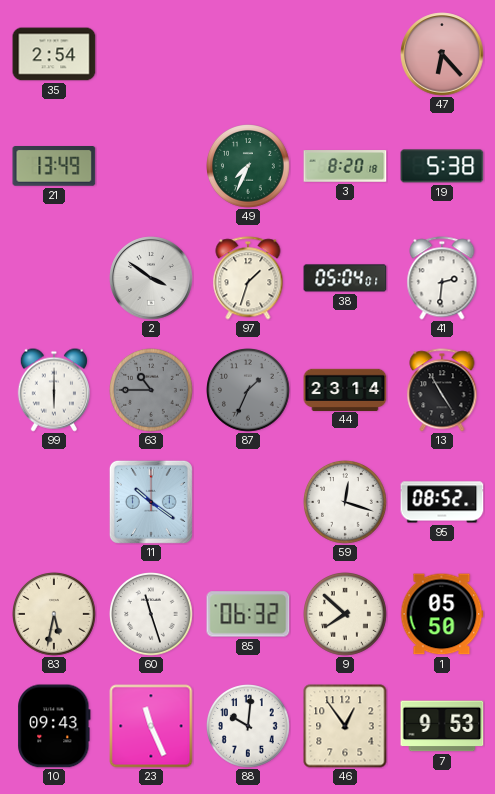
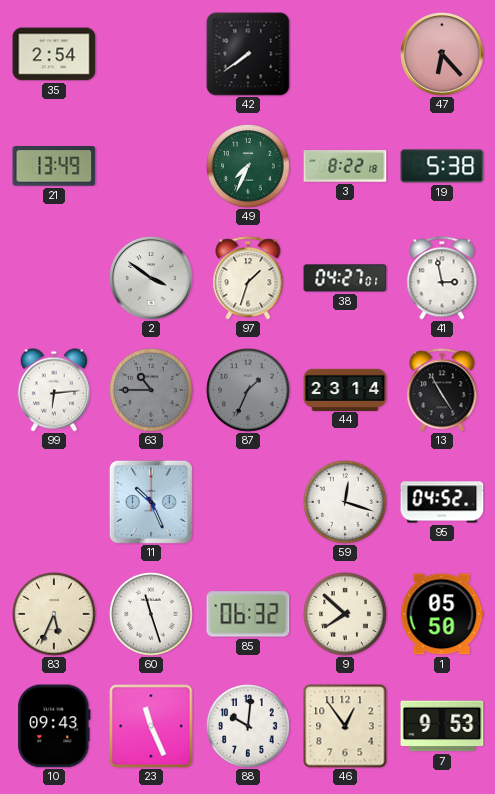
42: none -> 7:39 (248, 54)
3: 8:20 -> 8:22 (345, 166)
38: 05:04 -> 04:27 (345, 278)
41: 2:31 -> 2:58 (442, 278)
99: 6:00 -> 6:14 (54, 390)
11: 10:21 -> 10:26 (151, 502)
95: 08:52 -> 04:52 (442, 502)
83: 5:32 -> 5:34 (55, 615)
